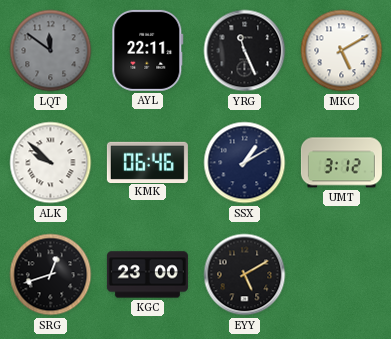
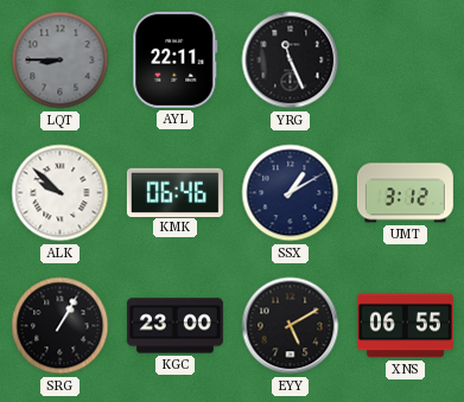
LQT: 11:51 -> 8:45 (61, 60)
MKC: 5:10 -> none (342, 51)
SRG: 12:42 -> 1:05 (61, 326)
XNS: none -> 06:55 (405, 326)
